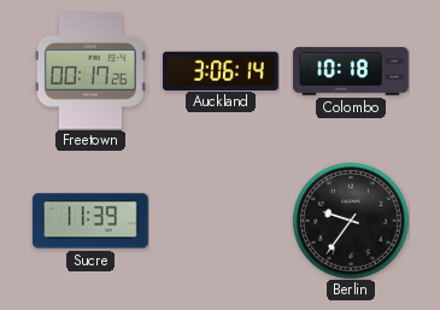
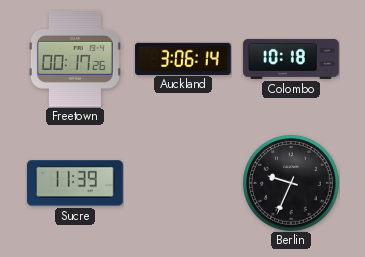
Berlin: 9:36 -> 9:34 (291, 183)
